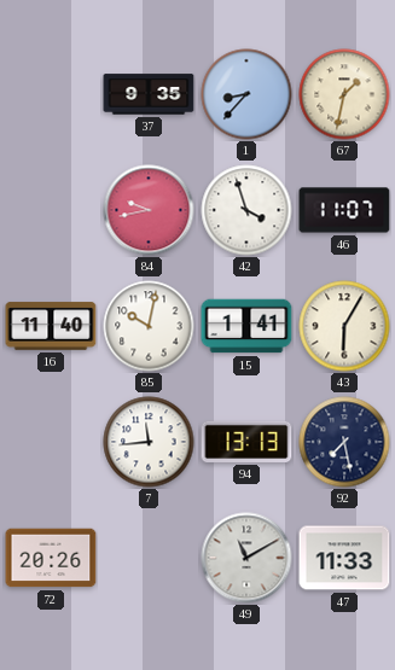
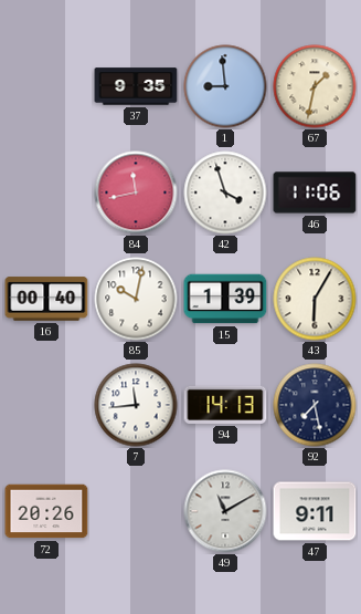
1: 8:37 -> 8:59 (225, 86)
84: 9:43 -> 11:43 (136, 192)
46: 11:07 -> 11:06 (315, 192)
16: 11:40 -> 00:40 (46, 299)
15: 1:41 -> 1:39 (225, 299)
94: 13:13 -> 14:13 (225, 405)
47: 11:33 -> 9:11 (315, 511)
